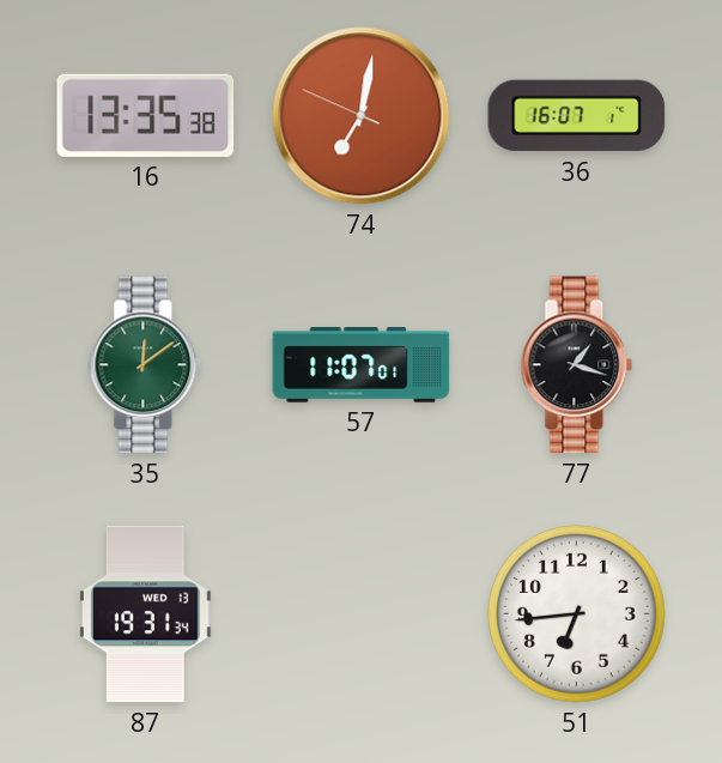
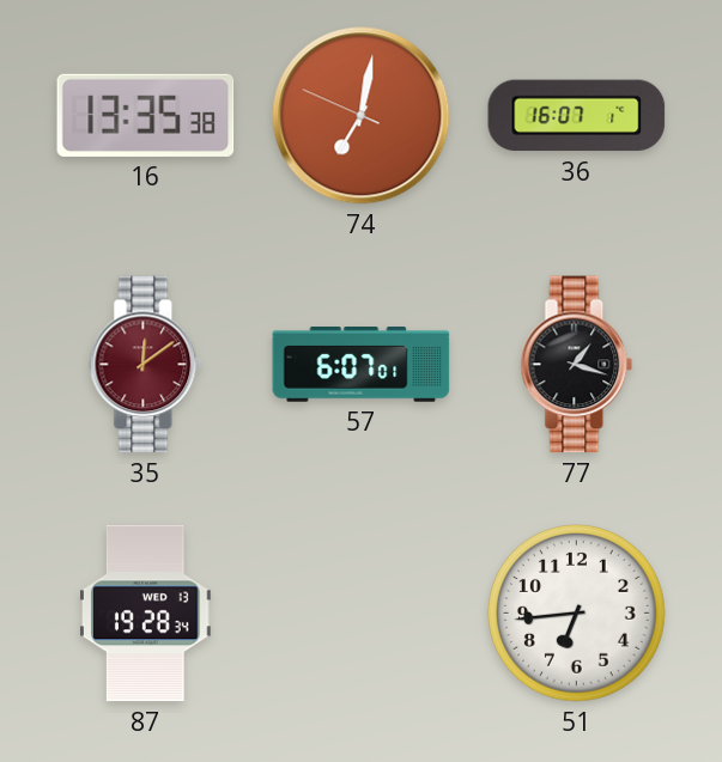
35 dial: green -> burgundy (146, 365)
57: 11:07 -> 6:07 (362, 365)
87: 19:31 -> 19:28 (146, 614)
